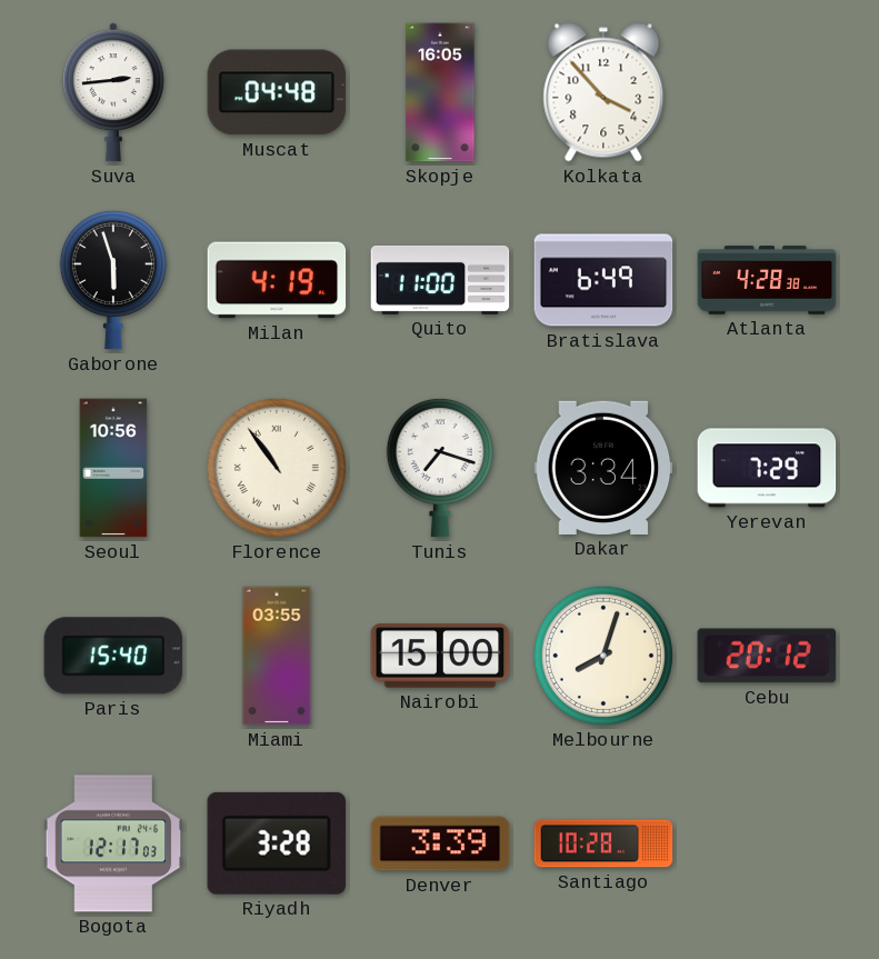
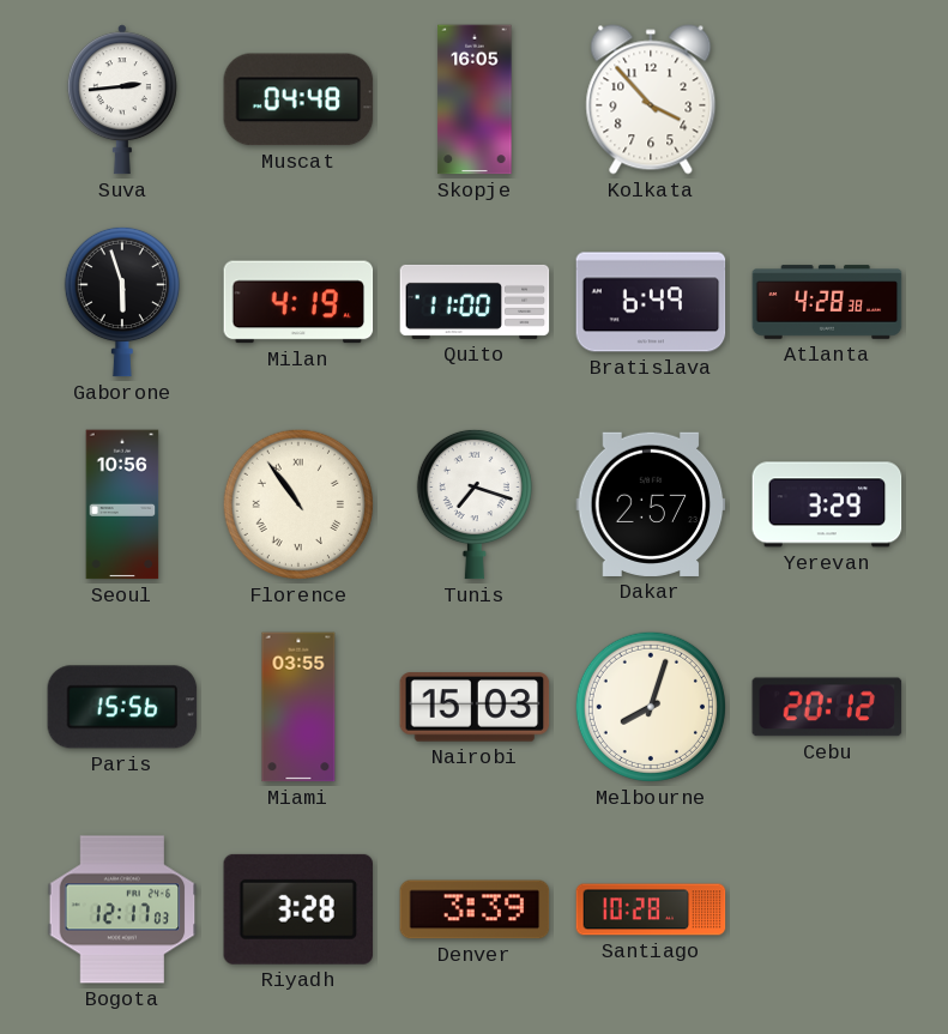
Dakar: 3:34 -> 2:57 (651, 504)
Yerevan: 7:29 -> 3:29 (827, 504)
Paris: 15:40 -> 15:56 (122, 707)
Nairobi: 15:00 -> 15:03 (475, 707)
